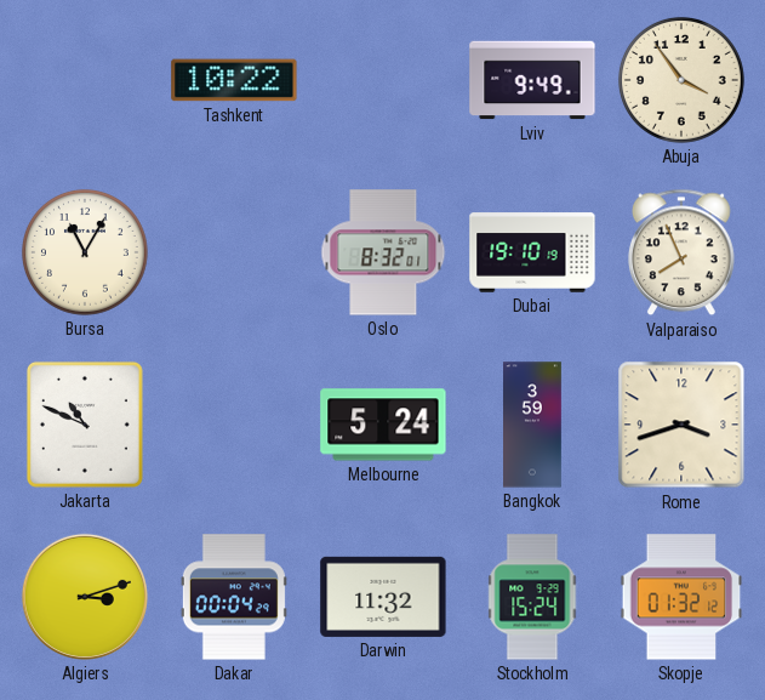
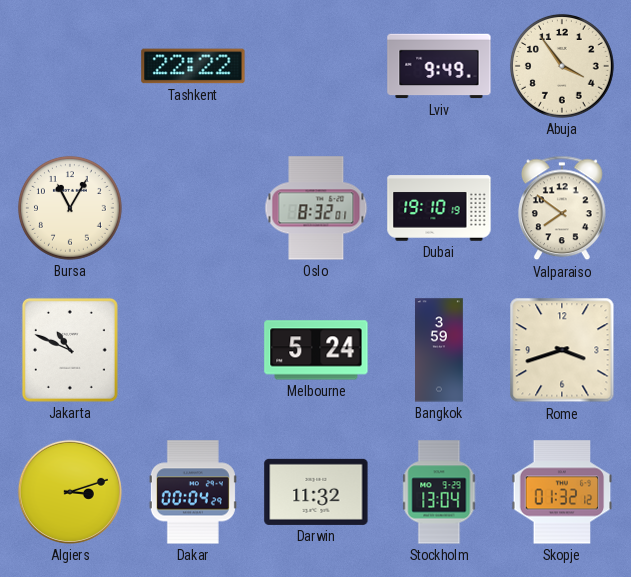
Tashkent: 10:22 -> 22:22 (193, 66)
Valparaiso: 7:56 -> 7:51 (562, 208)
Stockholm: 15:24 -> 13:04 (439, 492)
